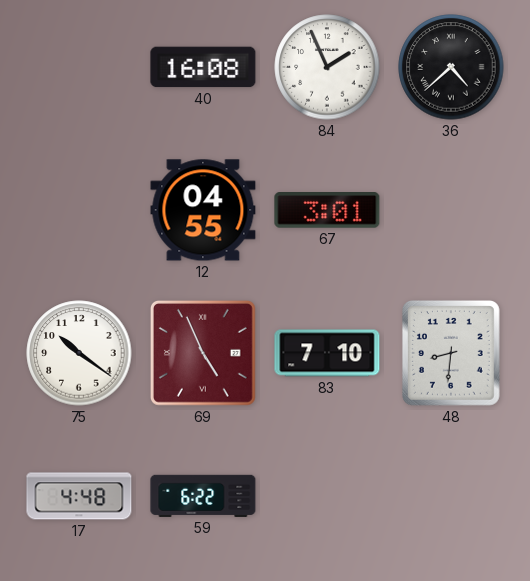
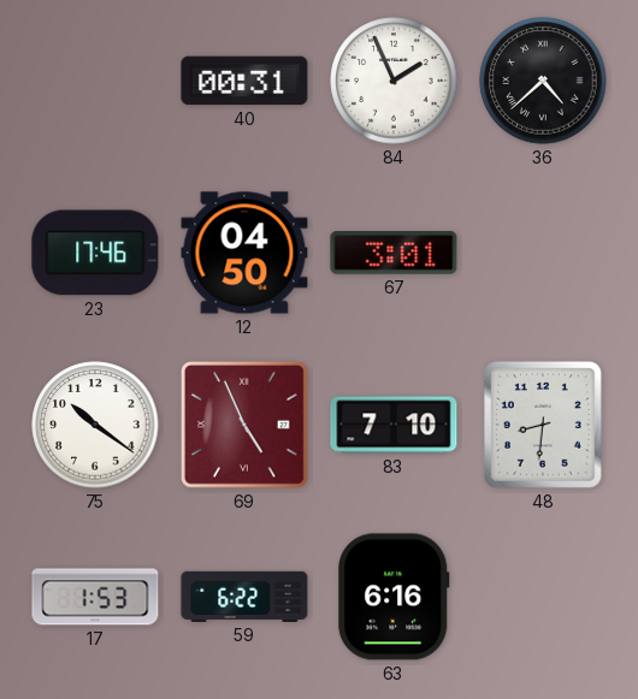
40: 16:08 -> 00:31 (244, 81)
23: none -> 17:46 (95, 253)
12: 04:55 -> 04:50 (244, 253)
17: 4:48 -> 1:53 (95, 597)
63: none -> 6:16 (394, 597)
